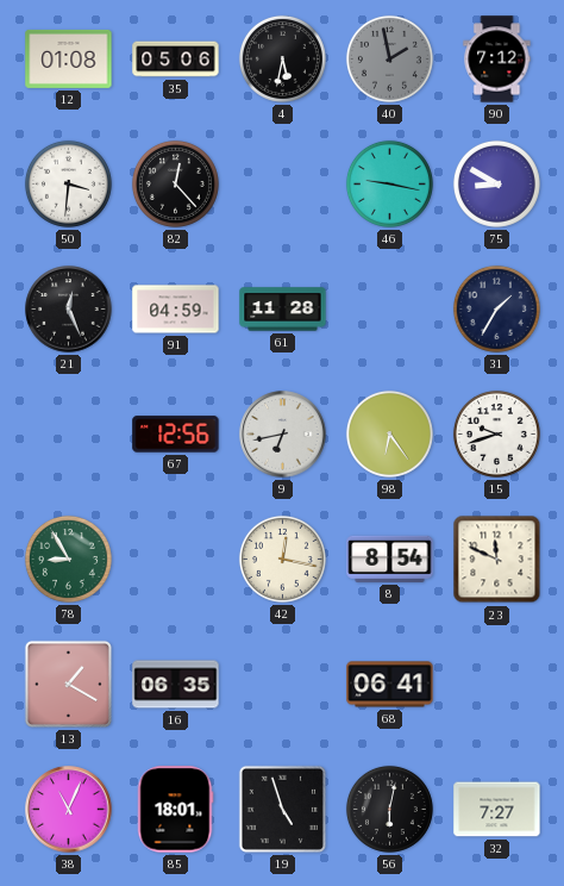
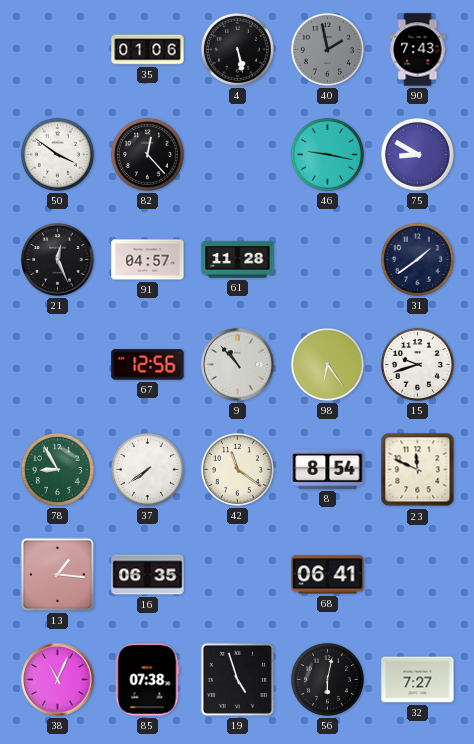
12: 01:08 -> none (69, 58)
35: 05:06 -> 01:06 (148, 50)
4: 5:32 -> 5:28 (237, 49)
90: 7:12 -> 7:43 (418, 50)
50: 3:31 -> 3:51 (57, 154)
91: 04:59 -> 04:57 (148, 260)
31: 1:35 -> 1:39 (417, 259)
9: 6:43 -> 10:53 (238, 365)
37: none -> 7:39 (147, 469)
42: 12:17 -> 11:21 (237, 469)
13: 1:20 -> 1:16 (57, 574)
85: 18:01 -> 07:38 (148, 680)
